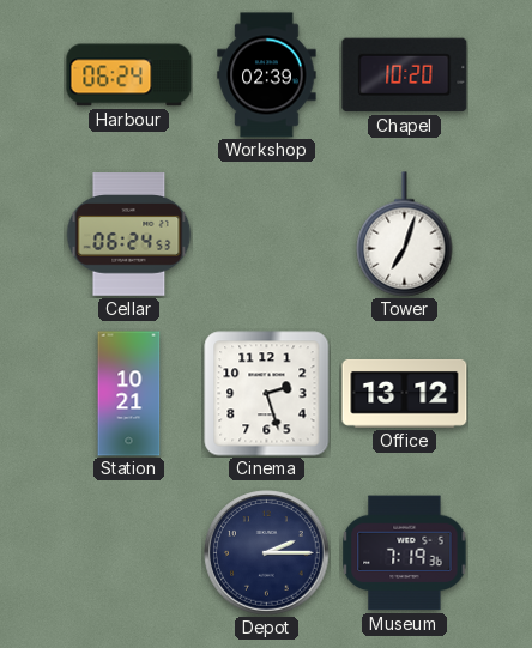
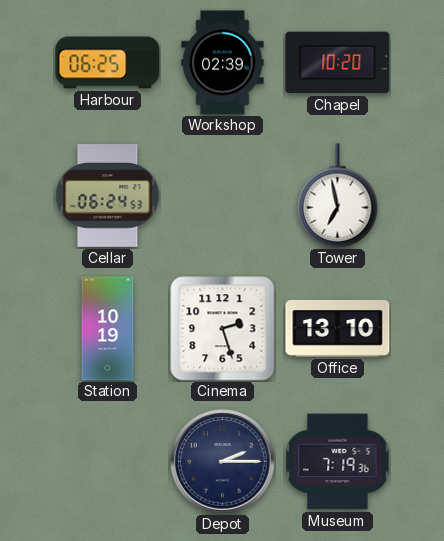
Harbour: 06:24 -> 06:25 (108, 63)
Tower: 7:03 -> 6:58 (338, 196)
Station: 10:21 -> 10:19 (108, 329)
Office: 13:12 -> 13:10 (338, 328)
